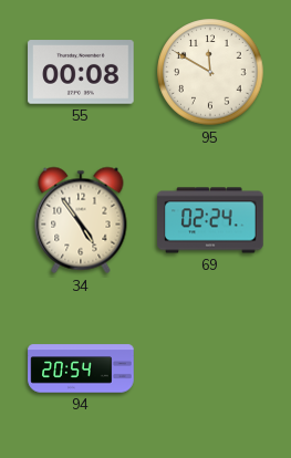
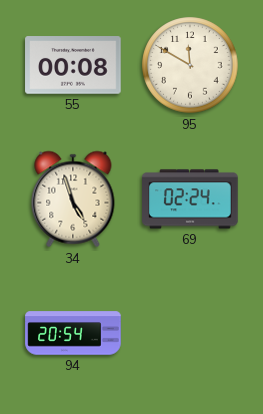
34: 4:54 -> 4:57 (73, 199)
